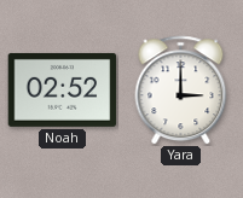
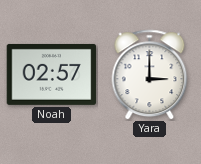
Noah: 02:52 -> 02:57 (52, 74)
